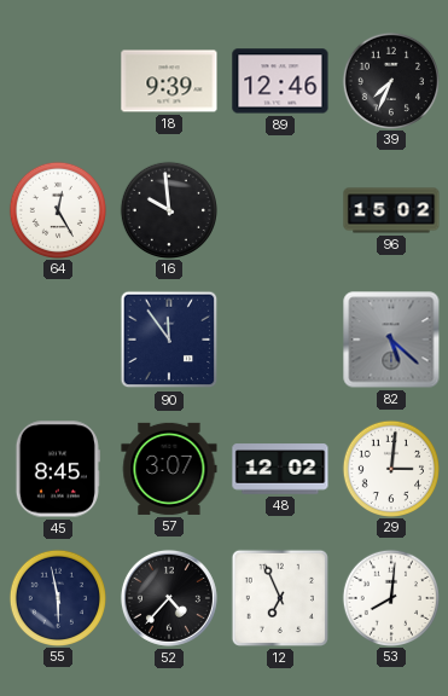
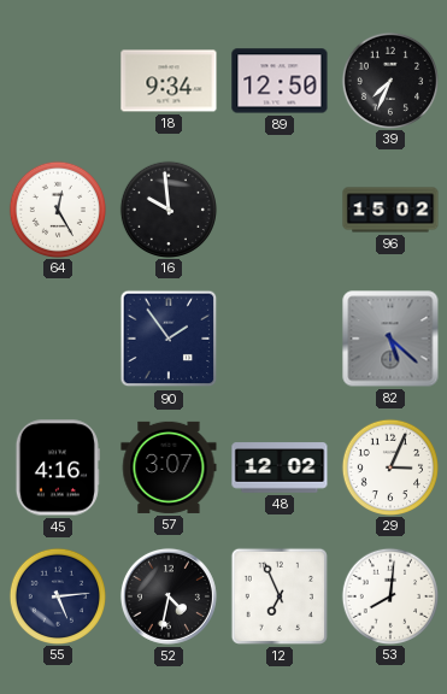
18: 9:39 -> 9:34 (169, 81)
89: 12:46 -> 12:50 (280, 81)
90: 11:54 -> 1:54 (169, 339)
45: 8:45 -> 4:16 (58, 467)
29: 3:01 -> 3:04 (389, 466)
55: 5:58 -> 5:14 (57, 595)
52: 4:37 -> 4:32 (169, 596)
